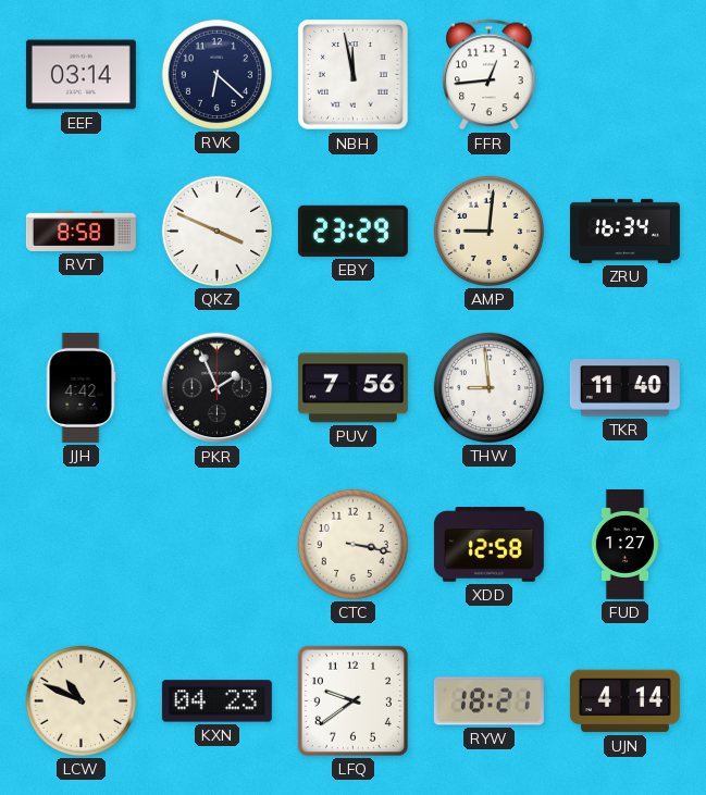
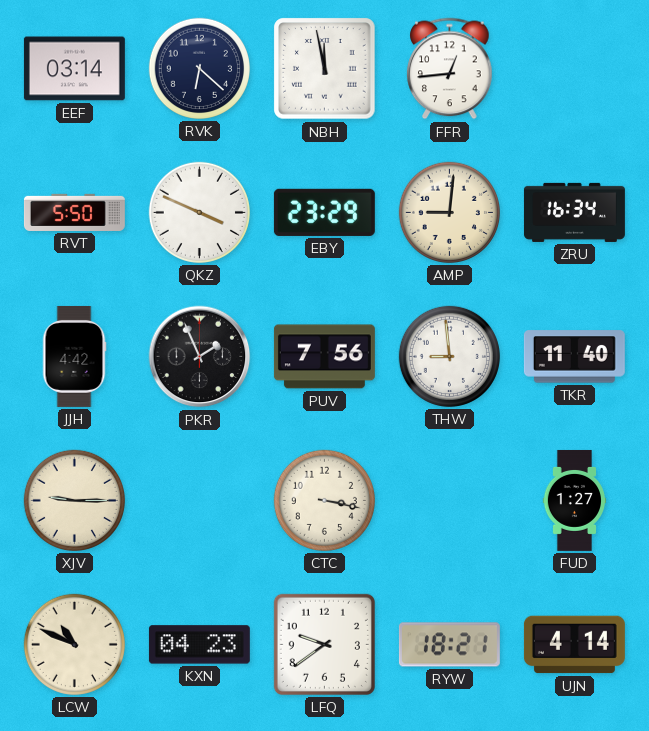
RVT: 8:58 -> 5:50 (74, 212)
XJV: none -> 9:15 (74, 500)
XDD: 12:58 -> none (488, 545)
